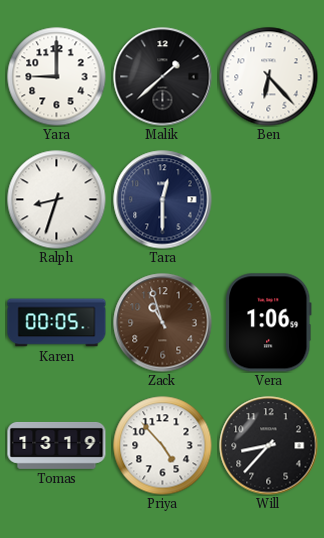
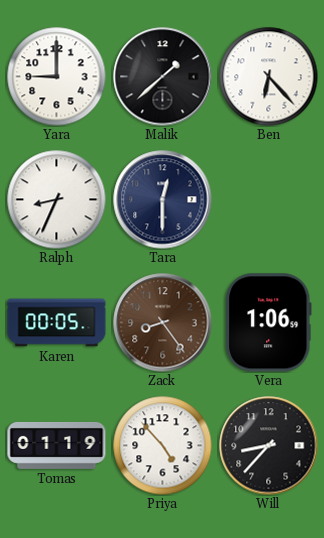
Ralph: 8:33 -> 8:34 (57, 200)
Zack: 10:57 -> 8:24 (163, 323)
Tomas: 13:19 -> 01:19 (57, 445)
